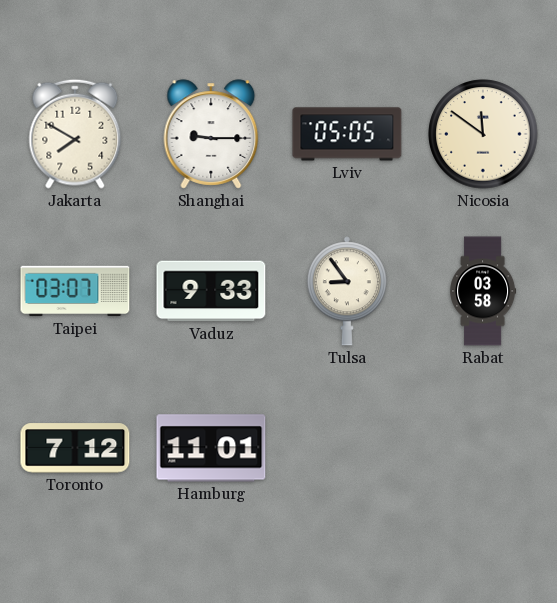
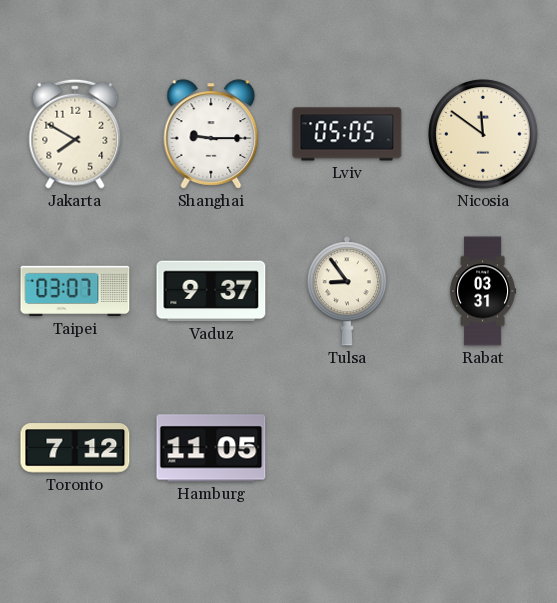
Vaduz: 9:33 -> 9:37 (211, 291)
Rabat: 03:58 -> 03:31 (483, 291)
Hamburg: 11:01 -> 11:05 (211, 448)
